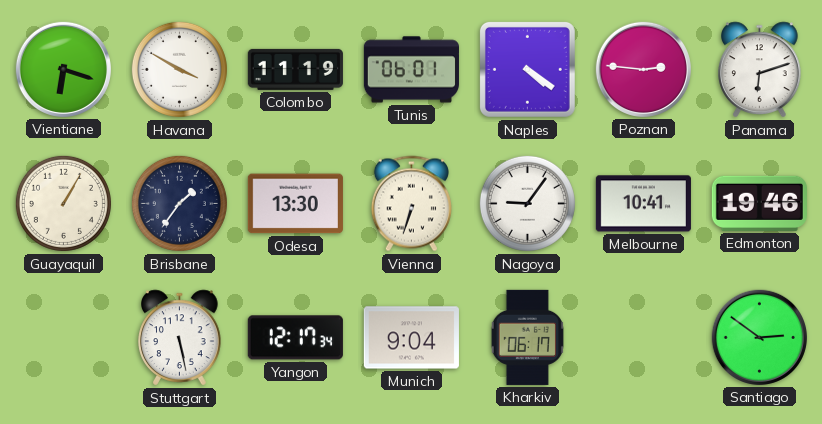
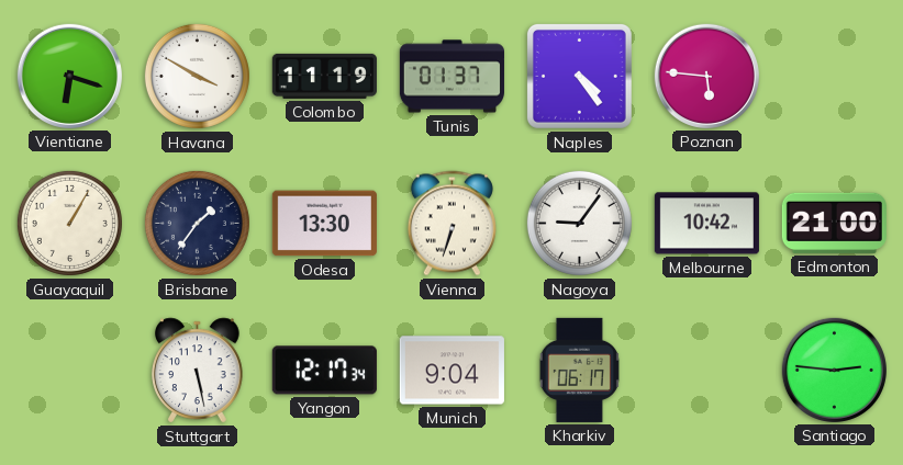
Tunis: 06:01 -> 01:37 (451, 77)
Naples: 4:21 -> 4:24 (579, 76)
Poznan: 2:46 -> 5:46 (706, 76)
Panama: 6:12 -> none (760, 70)
Melbourne: 10:41 -> 10:42 (706, 224)
Edmonton: 19:46 -> 21:00 (834, 223)
Santiago: 2:51 -> 2:46 (834, 370)
